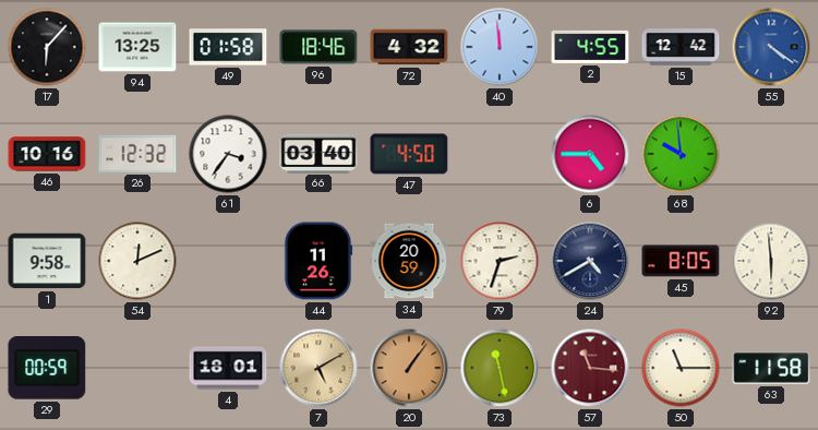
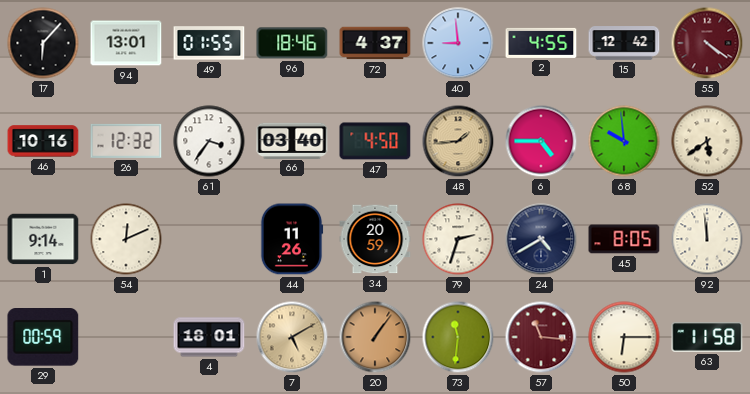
94: 13:25 -> 13:01 (126, 43)
49: 01:58 -> 01:55 (209, 43)
72: 4:32 -> 4:37 (375, 43)
40: 11:59 -> 8:59 (458, 43)
55 dial: blue -> burgundy (707, 43)
48: none -> 1:44 (458, 141)
52: none -> 5:39 (707, 141)
1: 9:58 -> 9:14 (43, 239)
92: 5:59 -> 11:59 (707, 239)
73: 11:28 -> 11:31 (458, 337)
50: 11:15 -> 6:15 (624, 337)
